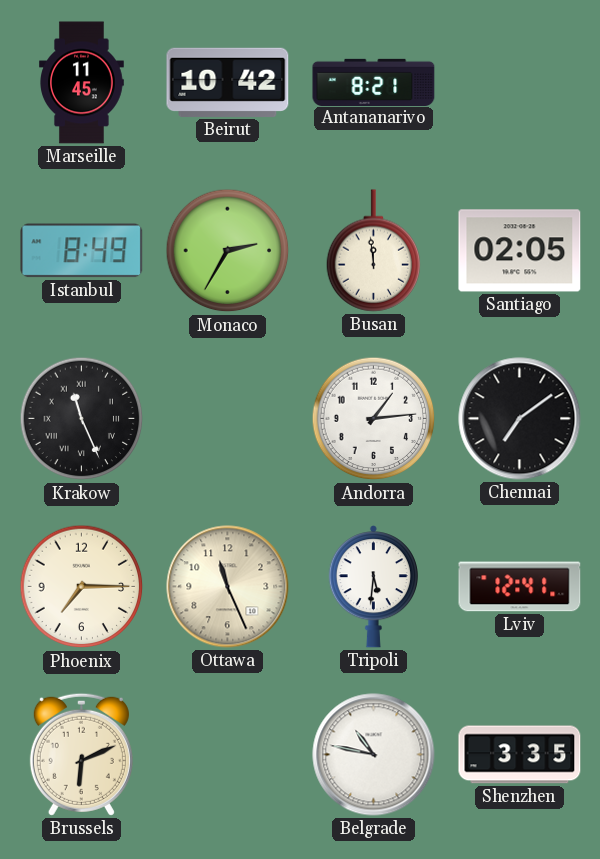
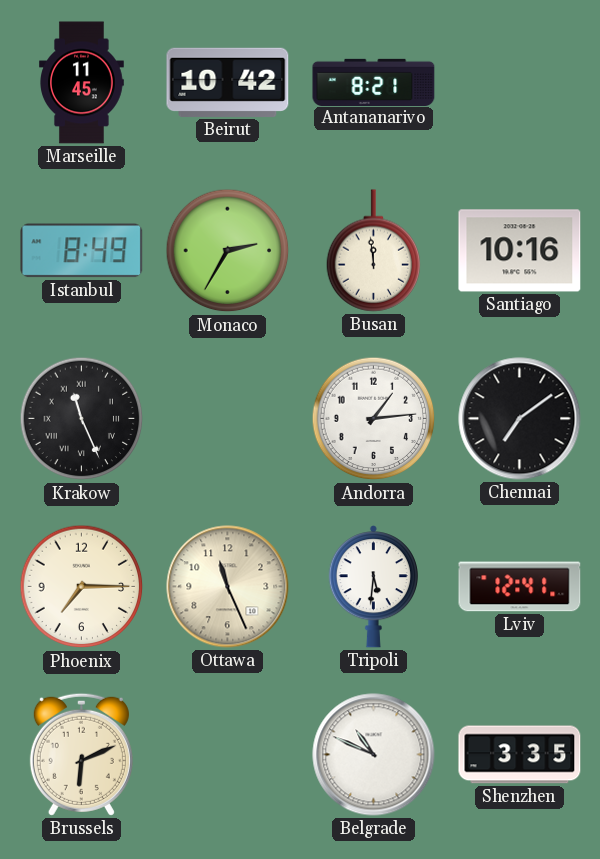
Santiago: 02:05 -> 10:16 (520, 251)
Belgrade: 10:47 -> 10:49 (374, 755)
